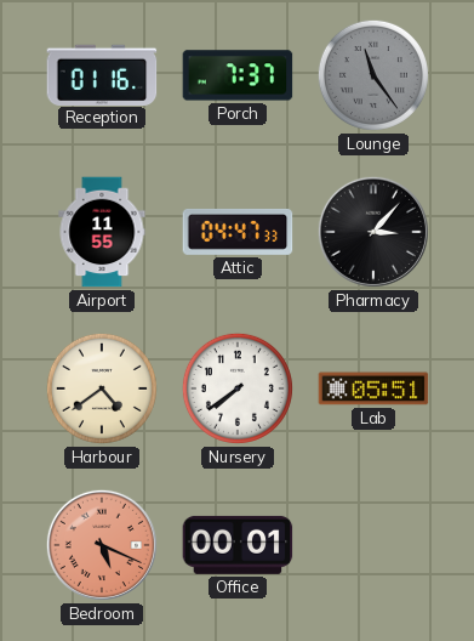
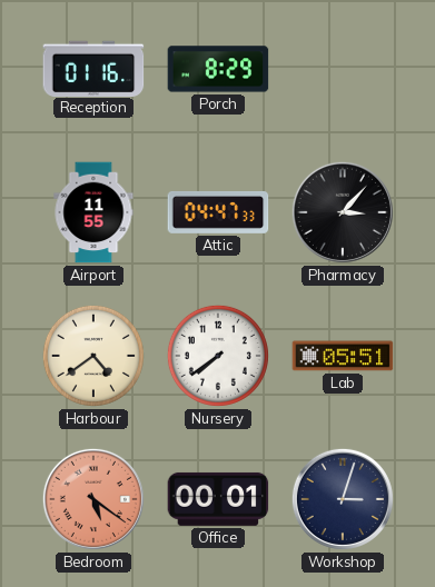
Porch: 7:37 -> 8:29 (218, 69)
Lounge: 11:24 -> none (373, 75)
Bedroom: 5:19 -> 5:21 (93, 499)
Workshop: none -> 3:03 (343, 499)
